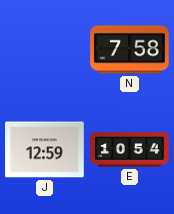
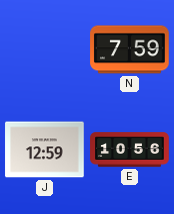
N: 7:58 -> 7:59 (130, 50)
E: 10:54 -> 10:56 (130, 150)
